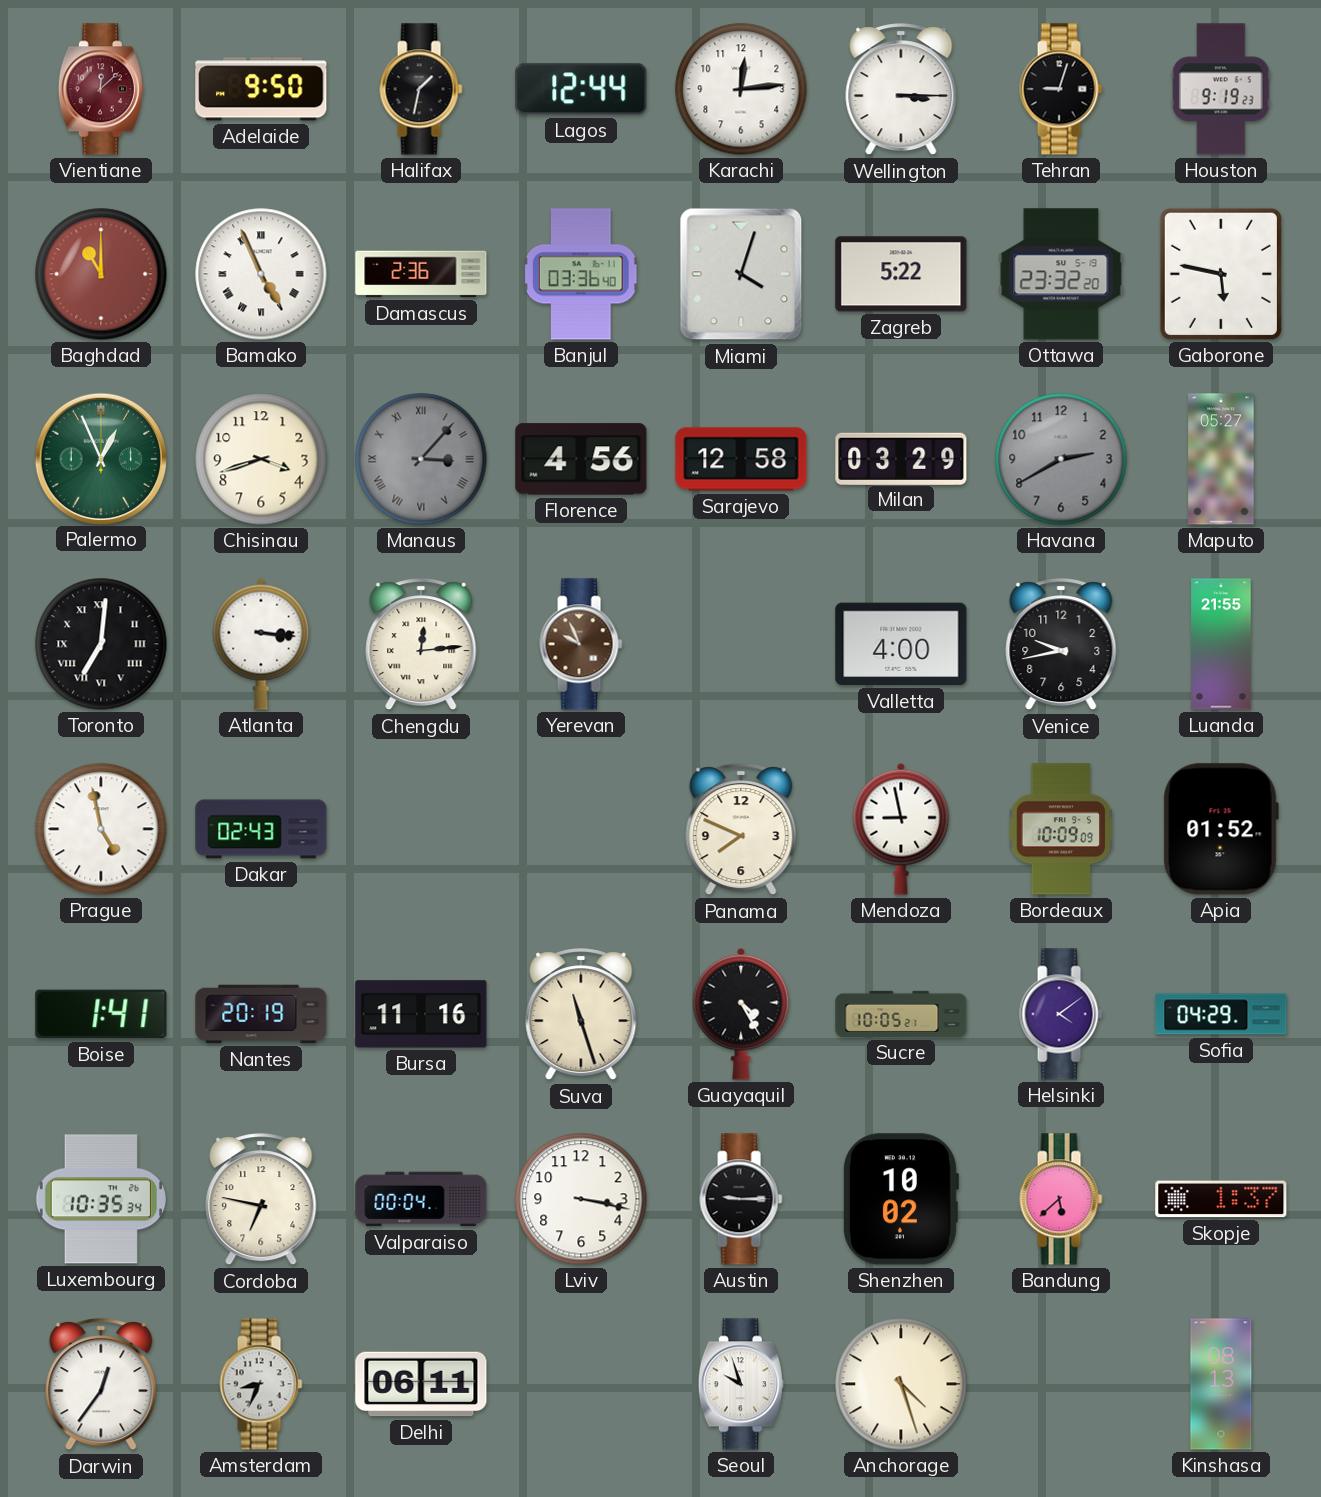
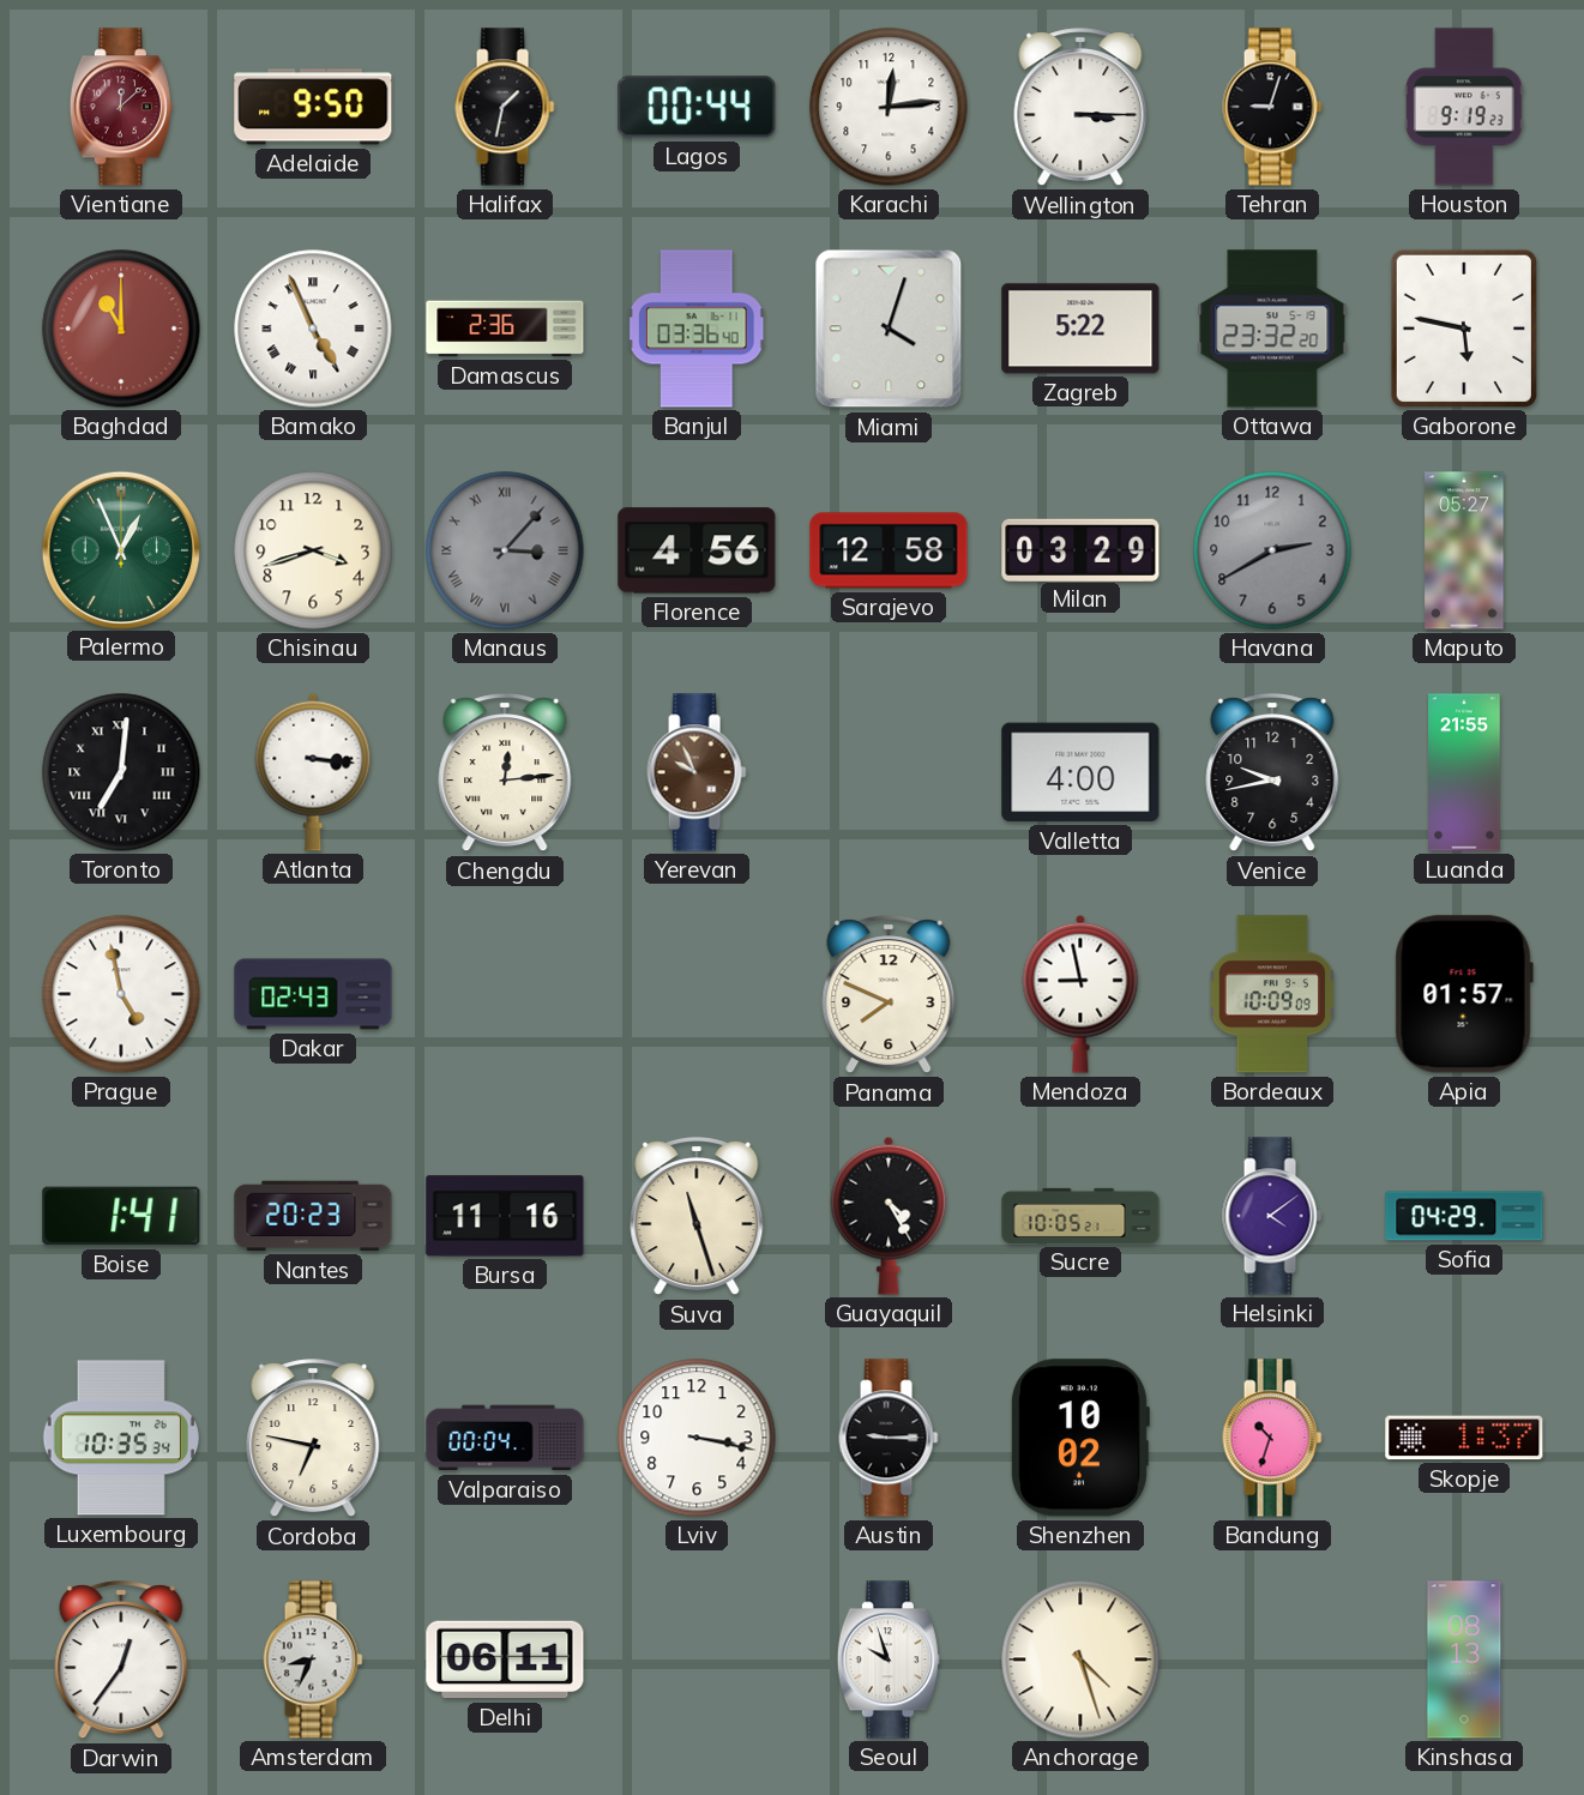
Lagos: 12:44 -> 00:44 (697, 107)
Apia: 01:52 -> 01:57 (1464, 994)
Nantes: 20:19 -> 20:23 (313, 1216)
Bandung: 5:38 -> 10:33 (1272, 1438)
